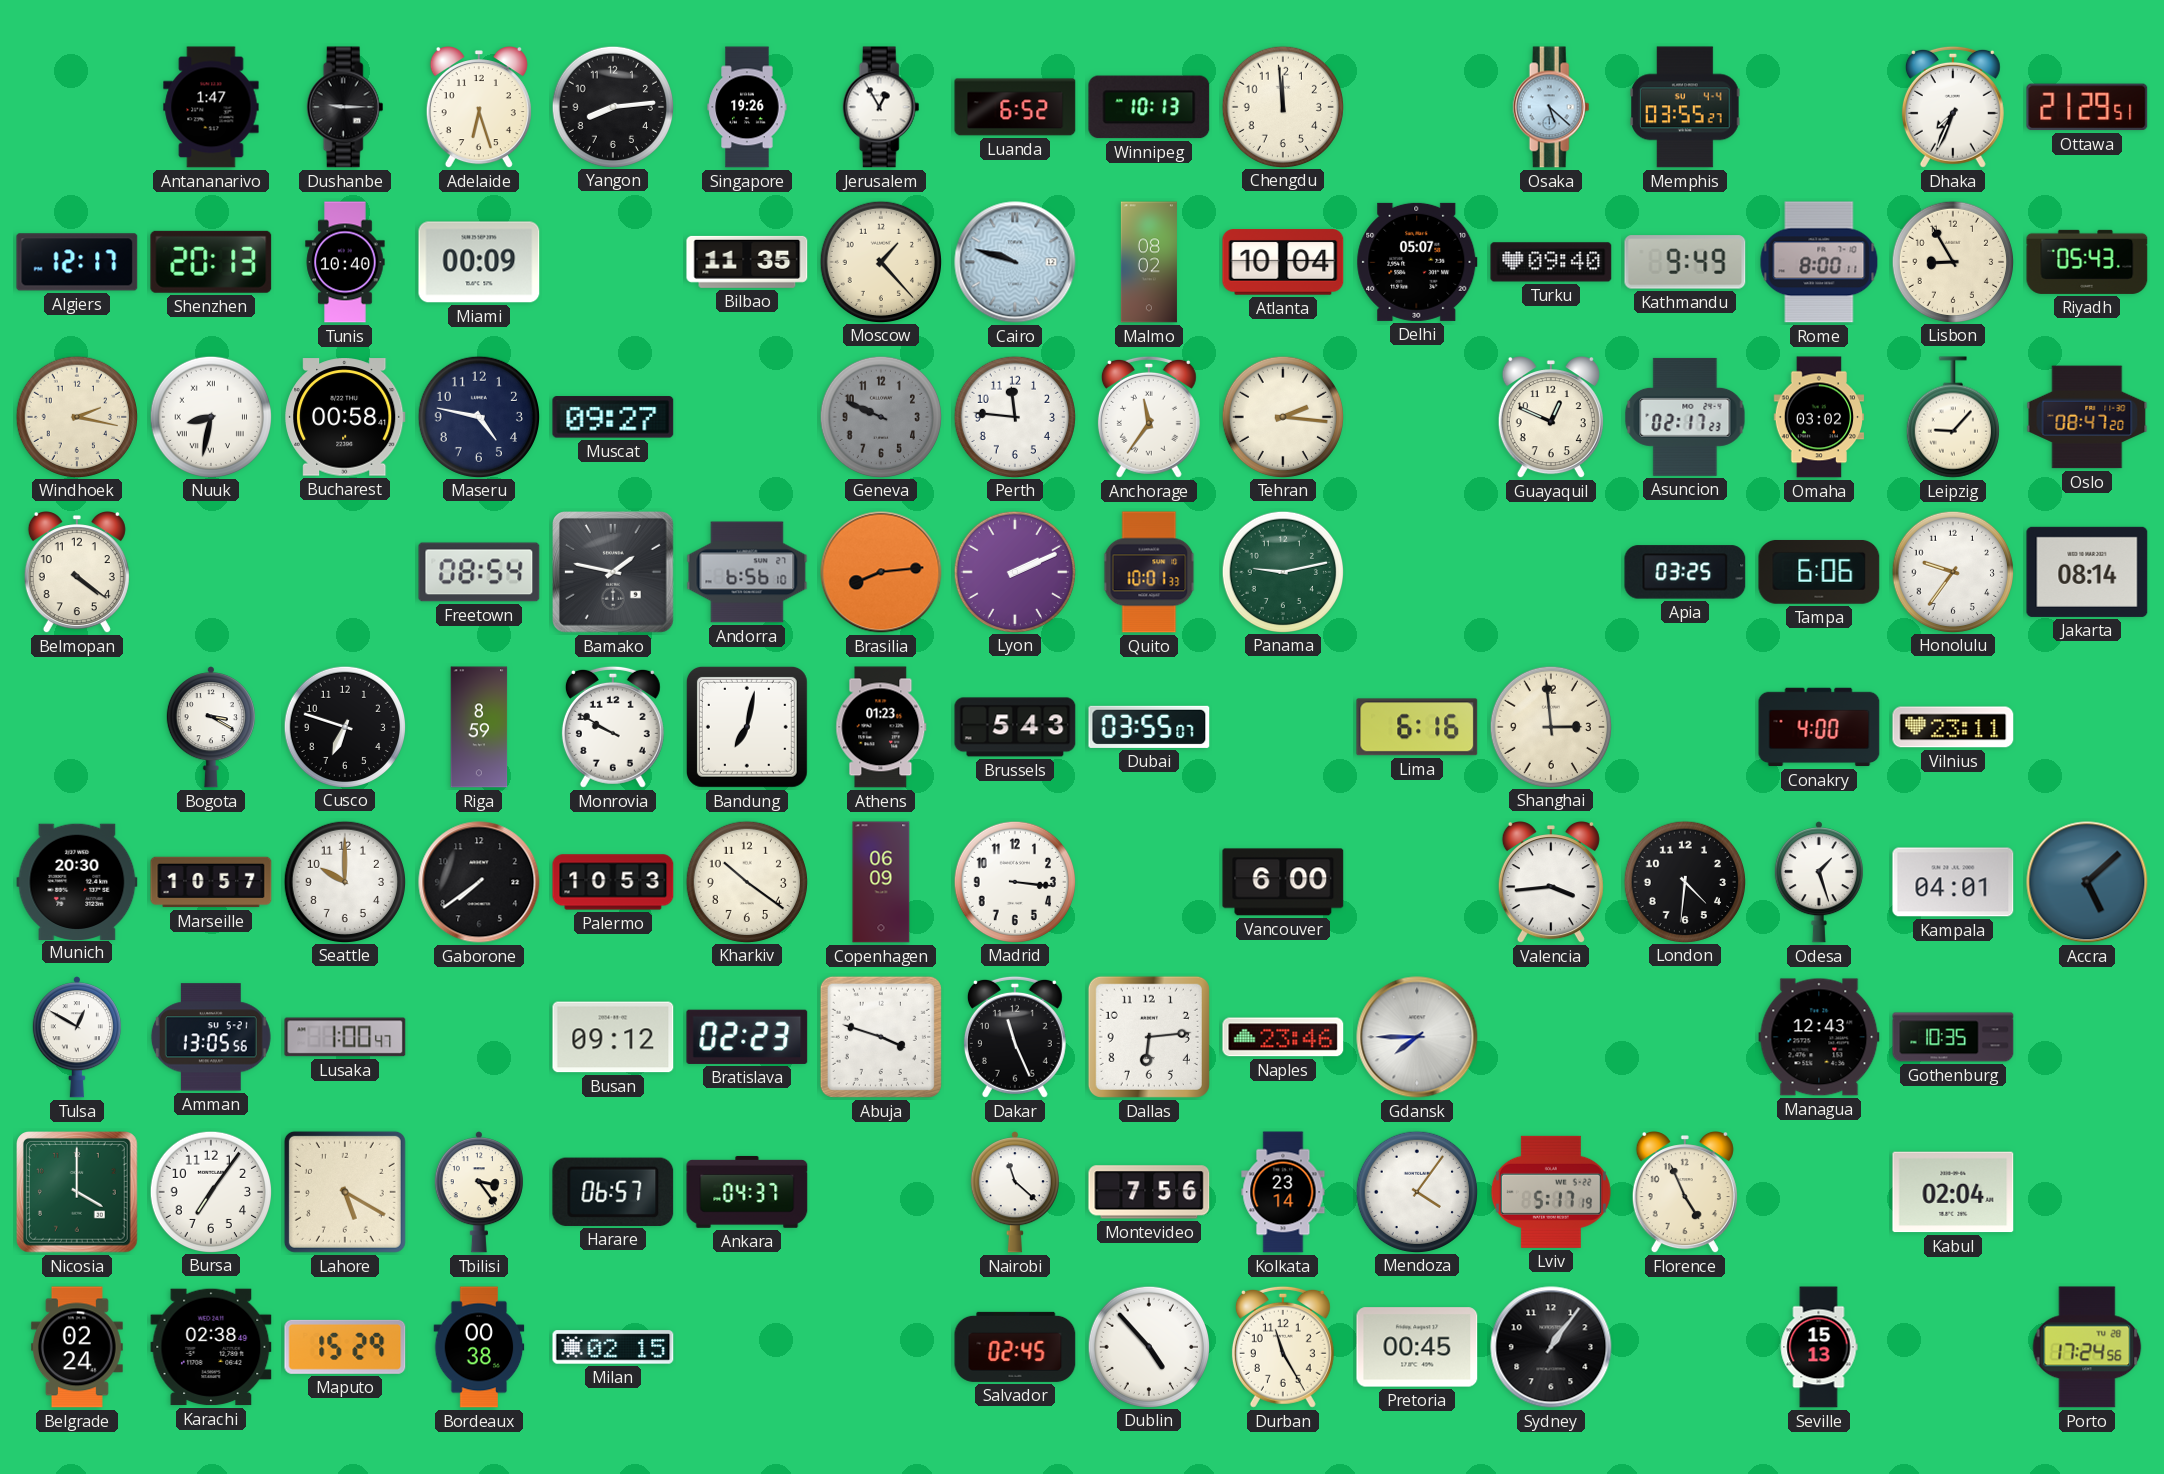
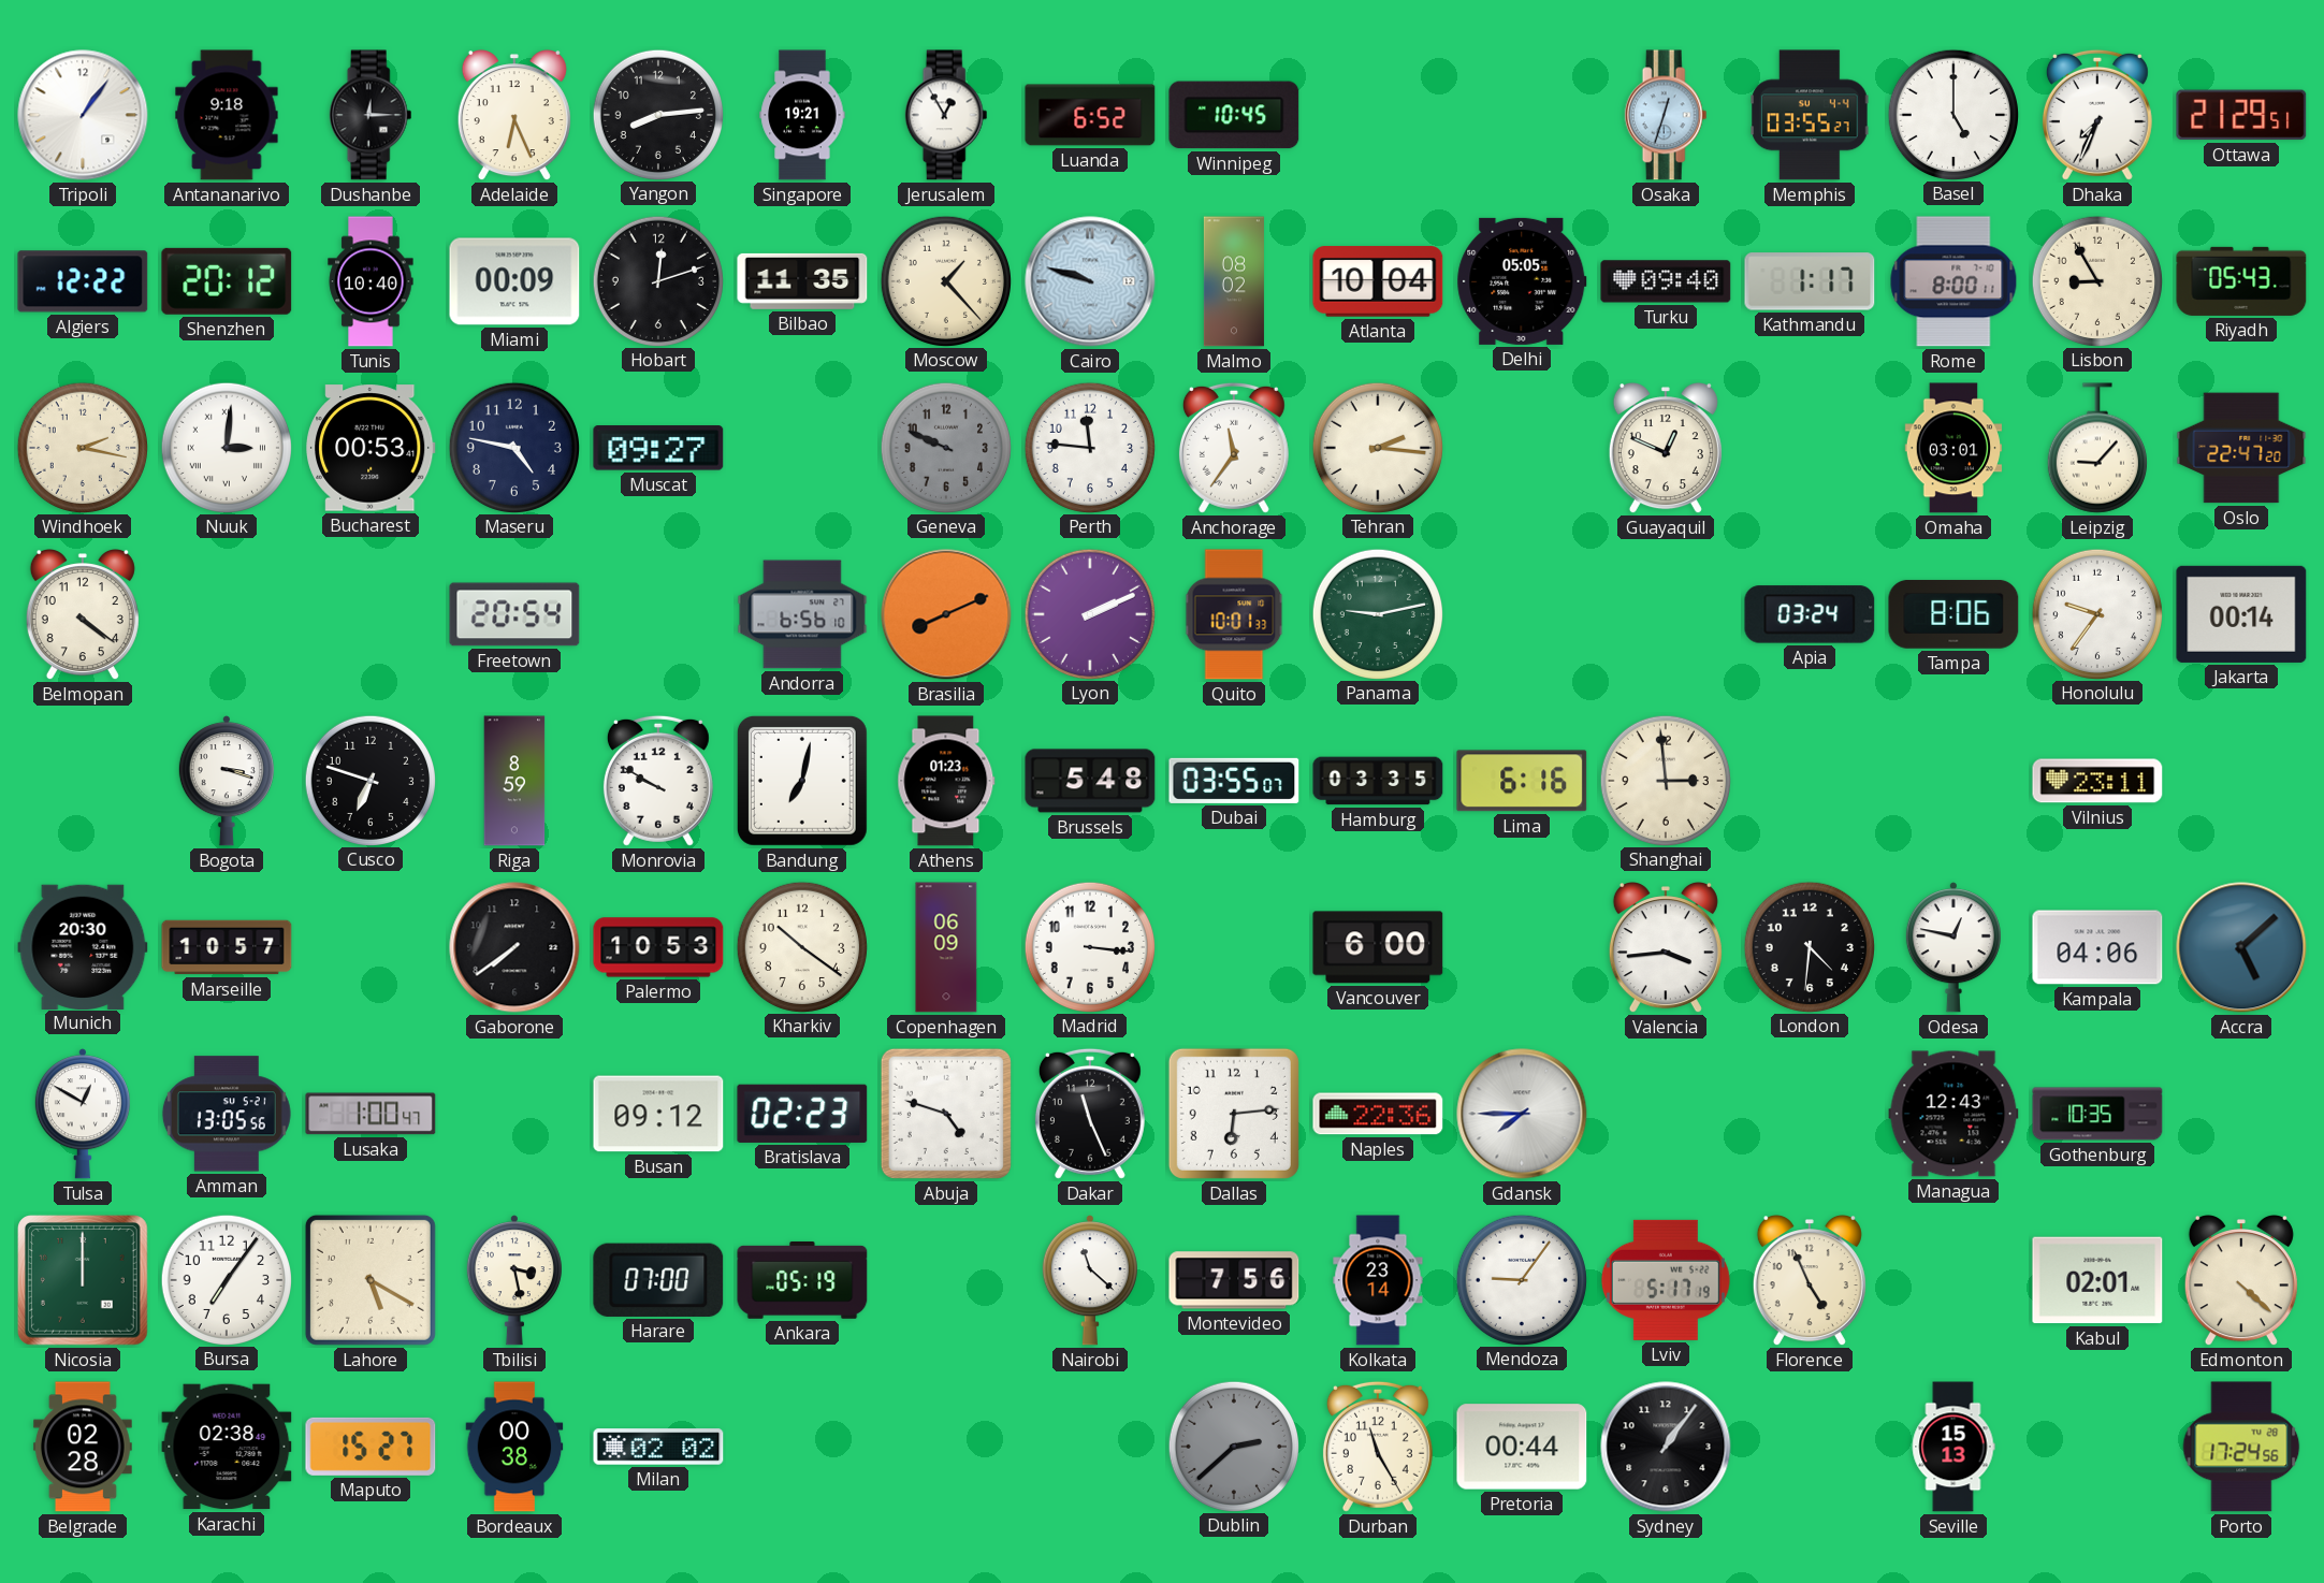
Tripoli: none -> 1:06 (83, 115)
Antananarivo: 1:47 -> 9:18 (227, 115)
Dushanbe: 9:15 -> 12:15 (371, 115)
Adelaide: 6:27 -> 6:26 (514, 116)
Singapore: 19:26 -> 19:21 (802, 115)
Winnipeg: 10:13 -> 10:45 (1234, 115)
Chengdu: 11:59 -> none (1282, 106)
Osaka: 5:22 -> 12:33 (1666, 115)
Basel: none -> 5:00 (1952, 114)
Algiers: 12:17 -> 12:22 (83, 281)
Shenzhen: 20:13 -> 20:12 (227, 281)
Hobart: none -> 12:12 (657, 280)
Delhi: 05:07 -> 05:05 (1522, 281)
Kathmandu: 9:49 -> 1:17 (1810, 281)
Nuuk: 8:32 -> 3:01 (226, 447)
Bucharest: 00:58 -> 00:53 (372, 448)
Asuncion: 02:17 -> none (1685, 417)
Omaha: 03:02 -> 03:01 (1953, 448)
Oslo: 08:47 -> 22:47 (2241, 448)
Freetown: 08:54 -> 20:54 (514, 614)
Bamako: 1:47 -> none (614, 573)
Brasilia: 8:14 -> 8:11 (946, 614)
Apia: 03:25 -> 03:24 (1810, 614)
Tampa: 6:06 -> 8:06 (1953, 614)
Jakarta: 08:14 -> 00:14 (2241, 614)
Bogota: 3:20 -> 3:18 (227, 781)
Brussels: 5:43 -> 5:48 (1090, 781)
Hamburg: none -> 03:35 (1378, 781)
Conakry: 4:00 -> none (1819, 727)
Seattle: 10:00 -> none (344, 881)
Odesa: 1:27 -> 12:47 (1953, 947)
Kampala: 04:01 -> 04:06 (2097, 947)
Abuja: 3:48 -> 4:48 (946, 1114)
Naples: 23:46 -> 22:36 (1378, 1114)
Nicosia: 4:00 -> 12:00 (84, 1281)
Tbilisi: 3:24 -> 3:28 (514, 1280)
Harare: 06:57 -> 07:00 (658, 1280)
Ankara: 04:37 -> 05:19 (802, 1280)
Mendoza: 4:06 -> 9:06 (1521, 1279)
Kabul: 02:04 -> 02:01 (2097, 1280)
Edmonton: none -> 4:22 (2241, 1281)
Belgrade: 02:24 -> 02:28 (83, 1447)
Maputo: 15:29 -> 15:27 (371, 1447)
Milan: 02:15 -> 02:02 (658, 1447)
Salvador: 02:45 -> none (1015, 1347)
Dublin: 4:53 -> 2:38 (1233, 1446)
Dublin dial: white -> grey (1233, 1446)
Pretoria: 00:45 -> 00:44 (1522, 1447)
